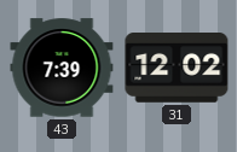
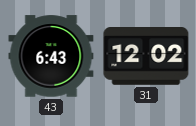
43: 7:39 -> 6:43 (51, 56)
